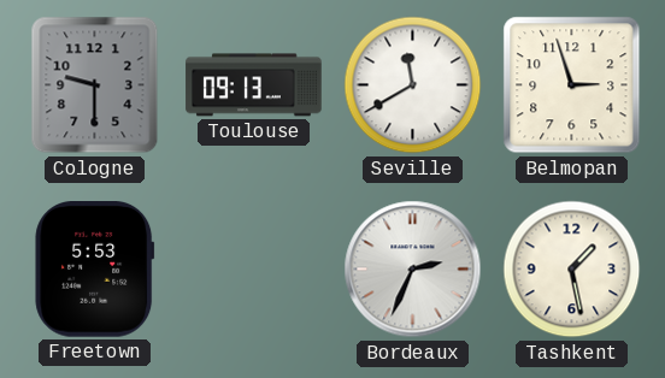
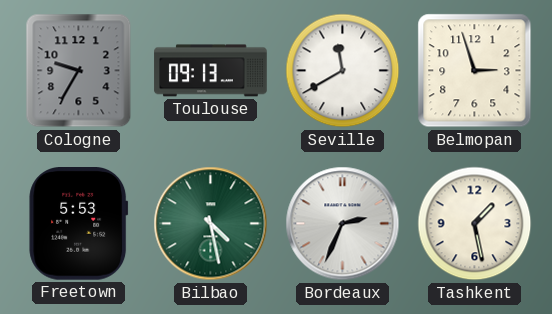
Cologne: 9:30 -> 9:35 (79, 71)
Bilbao: none -> 4:28 (211, 224)
